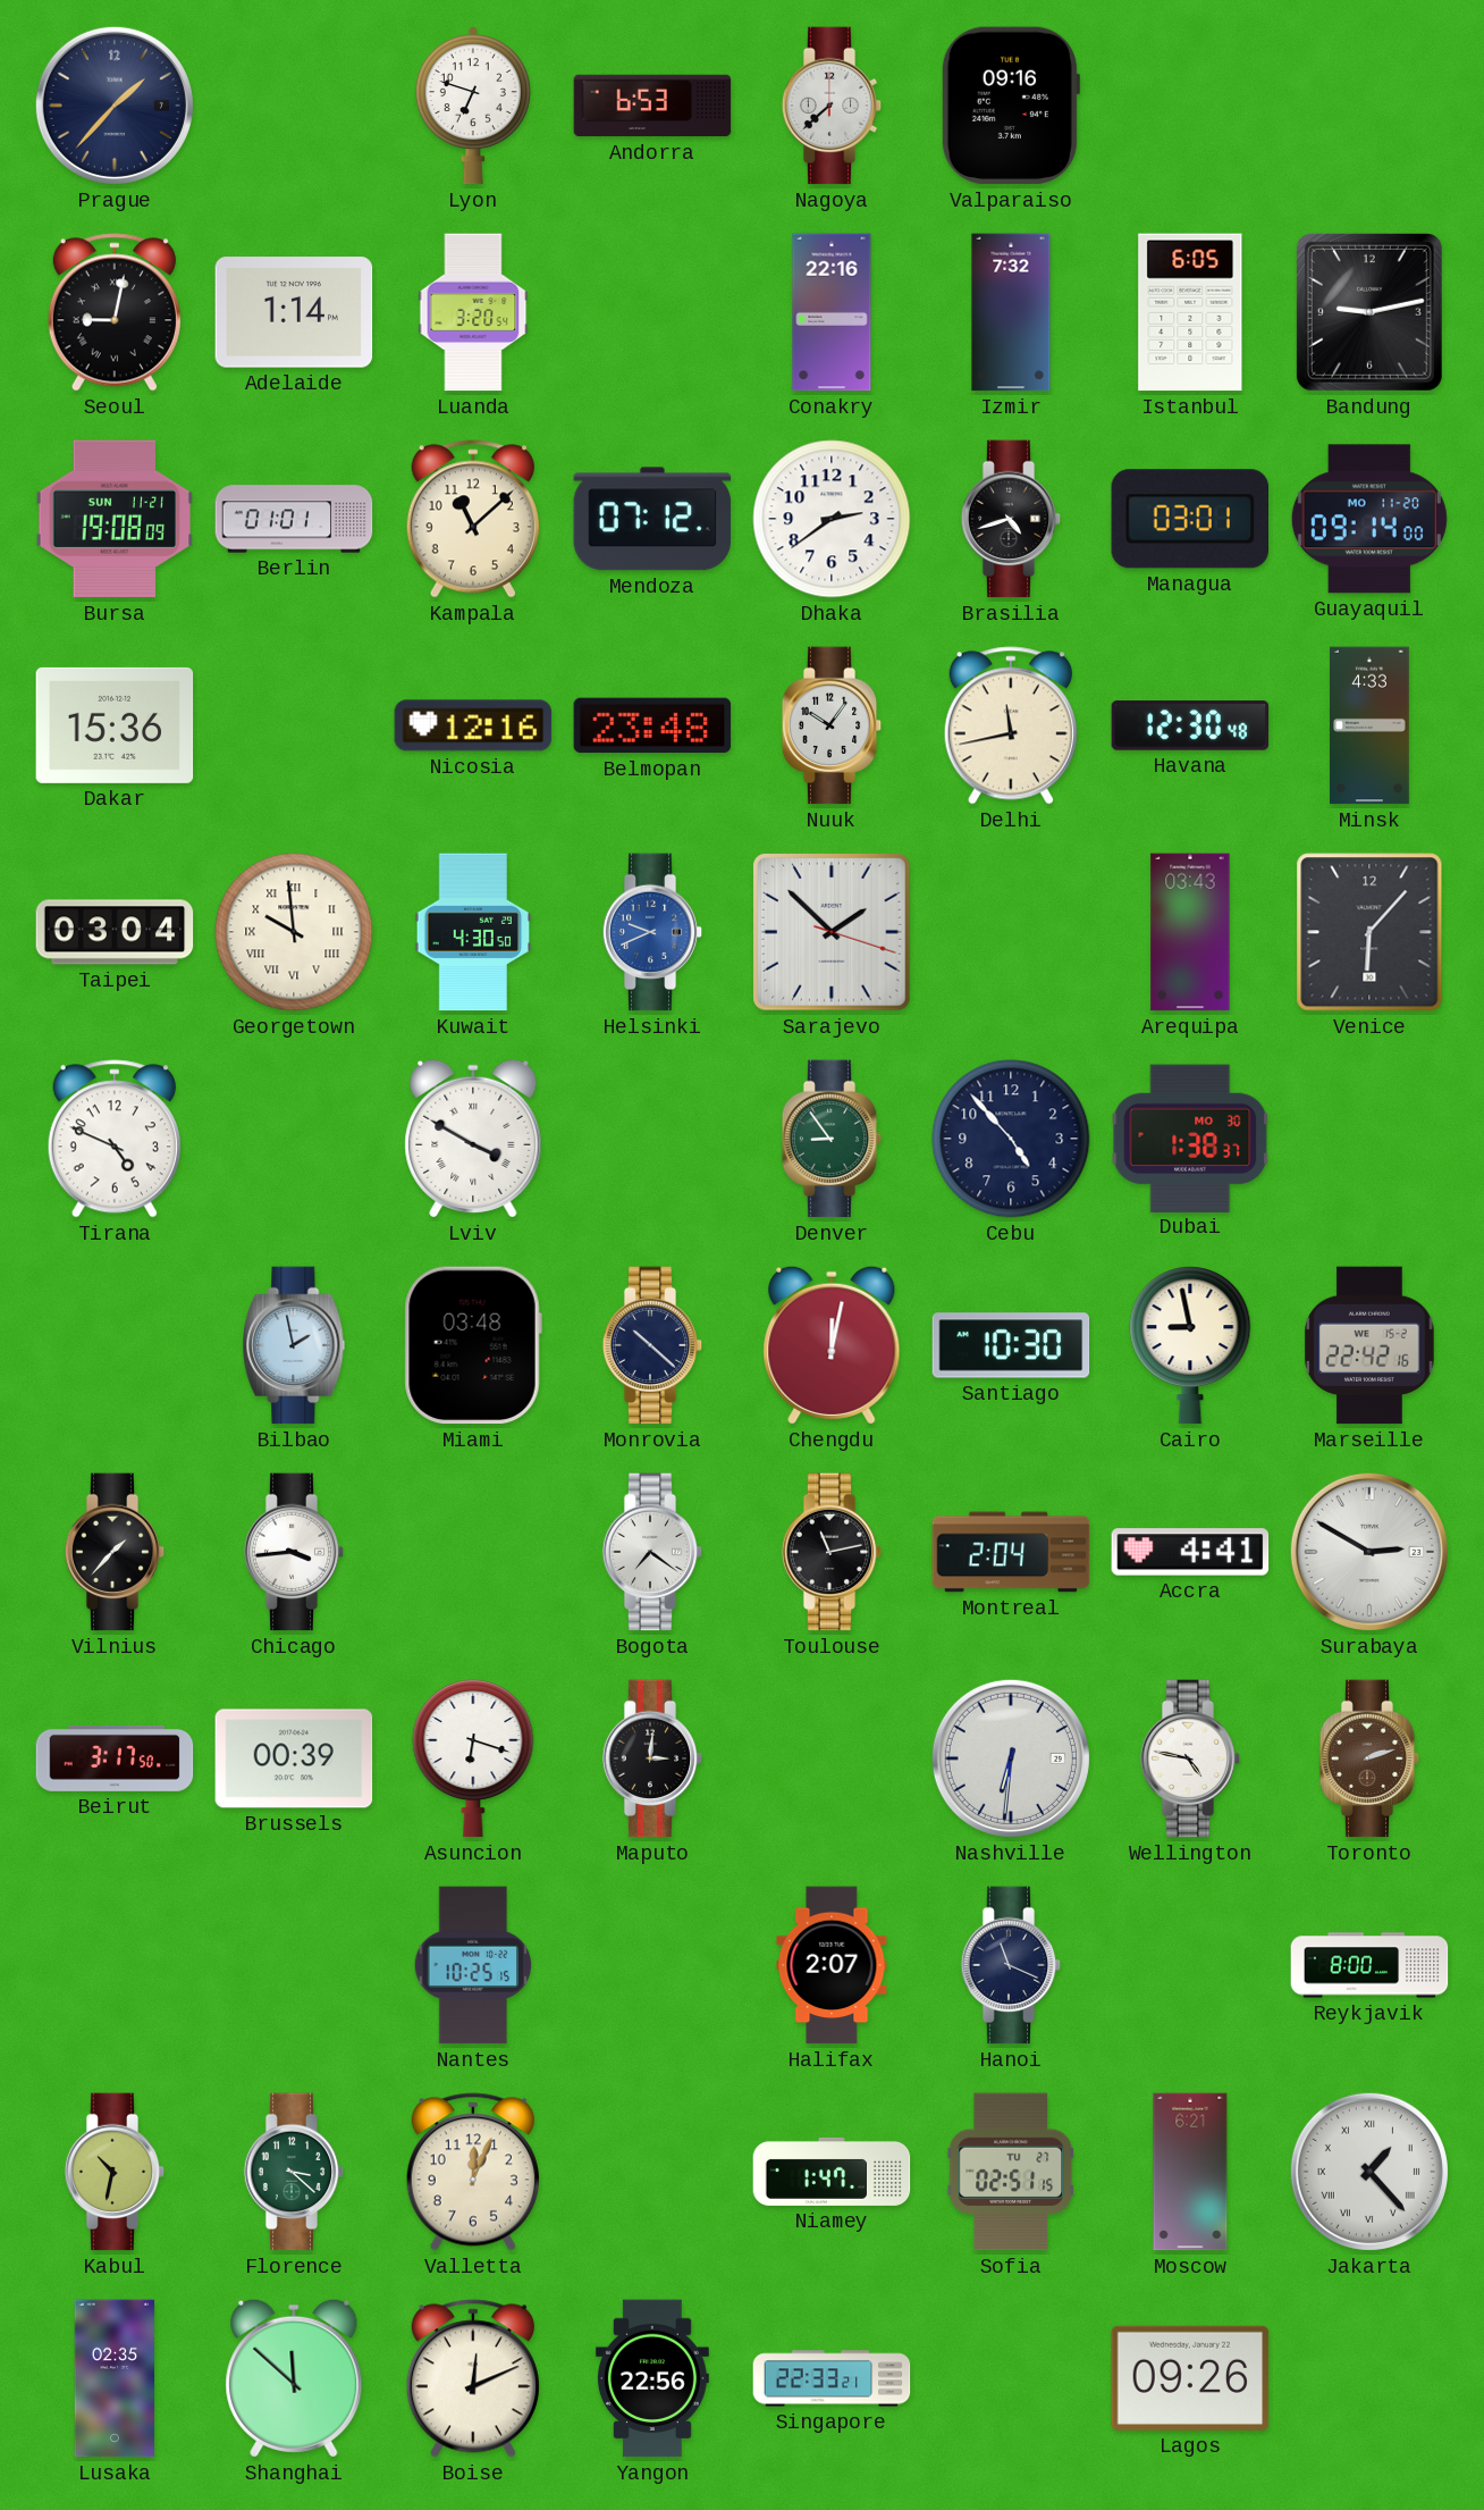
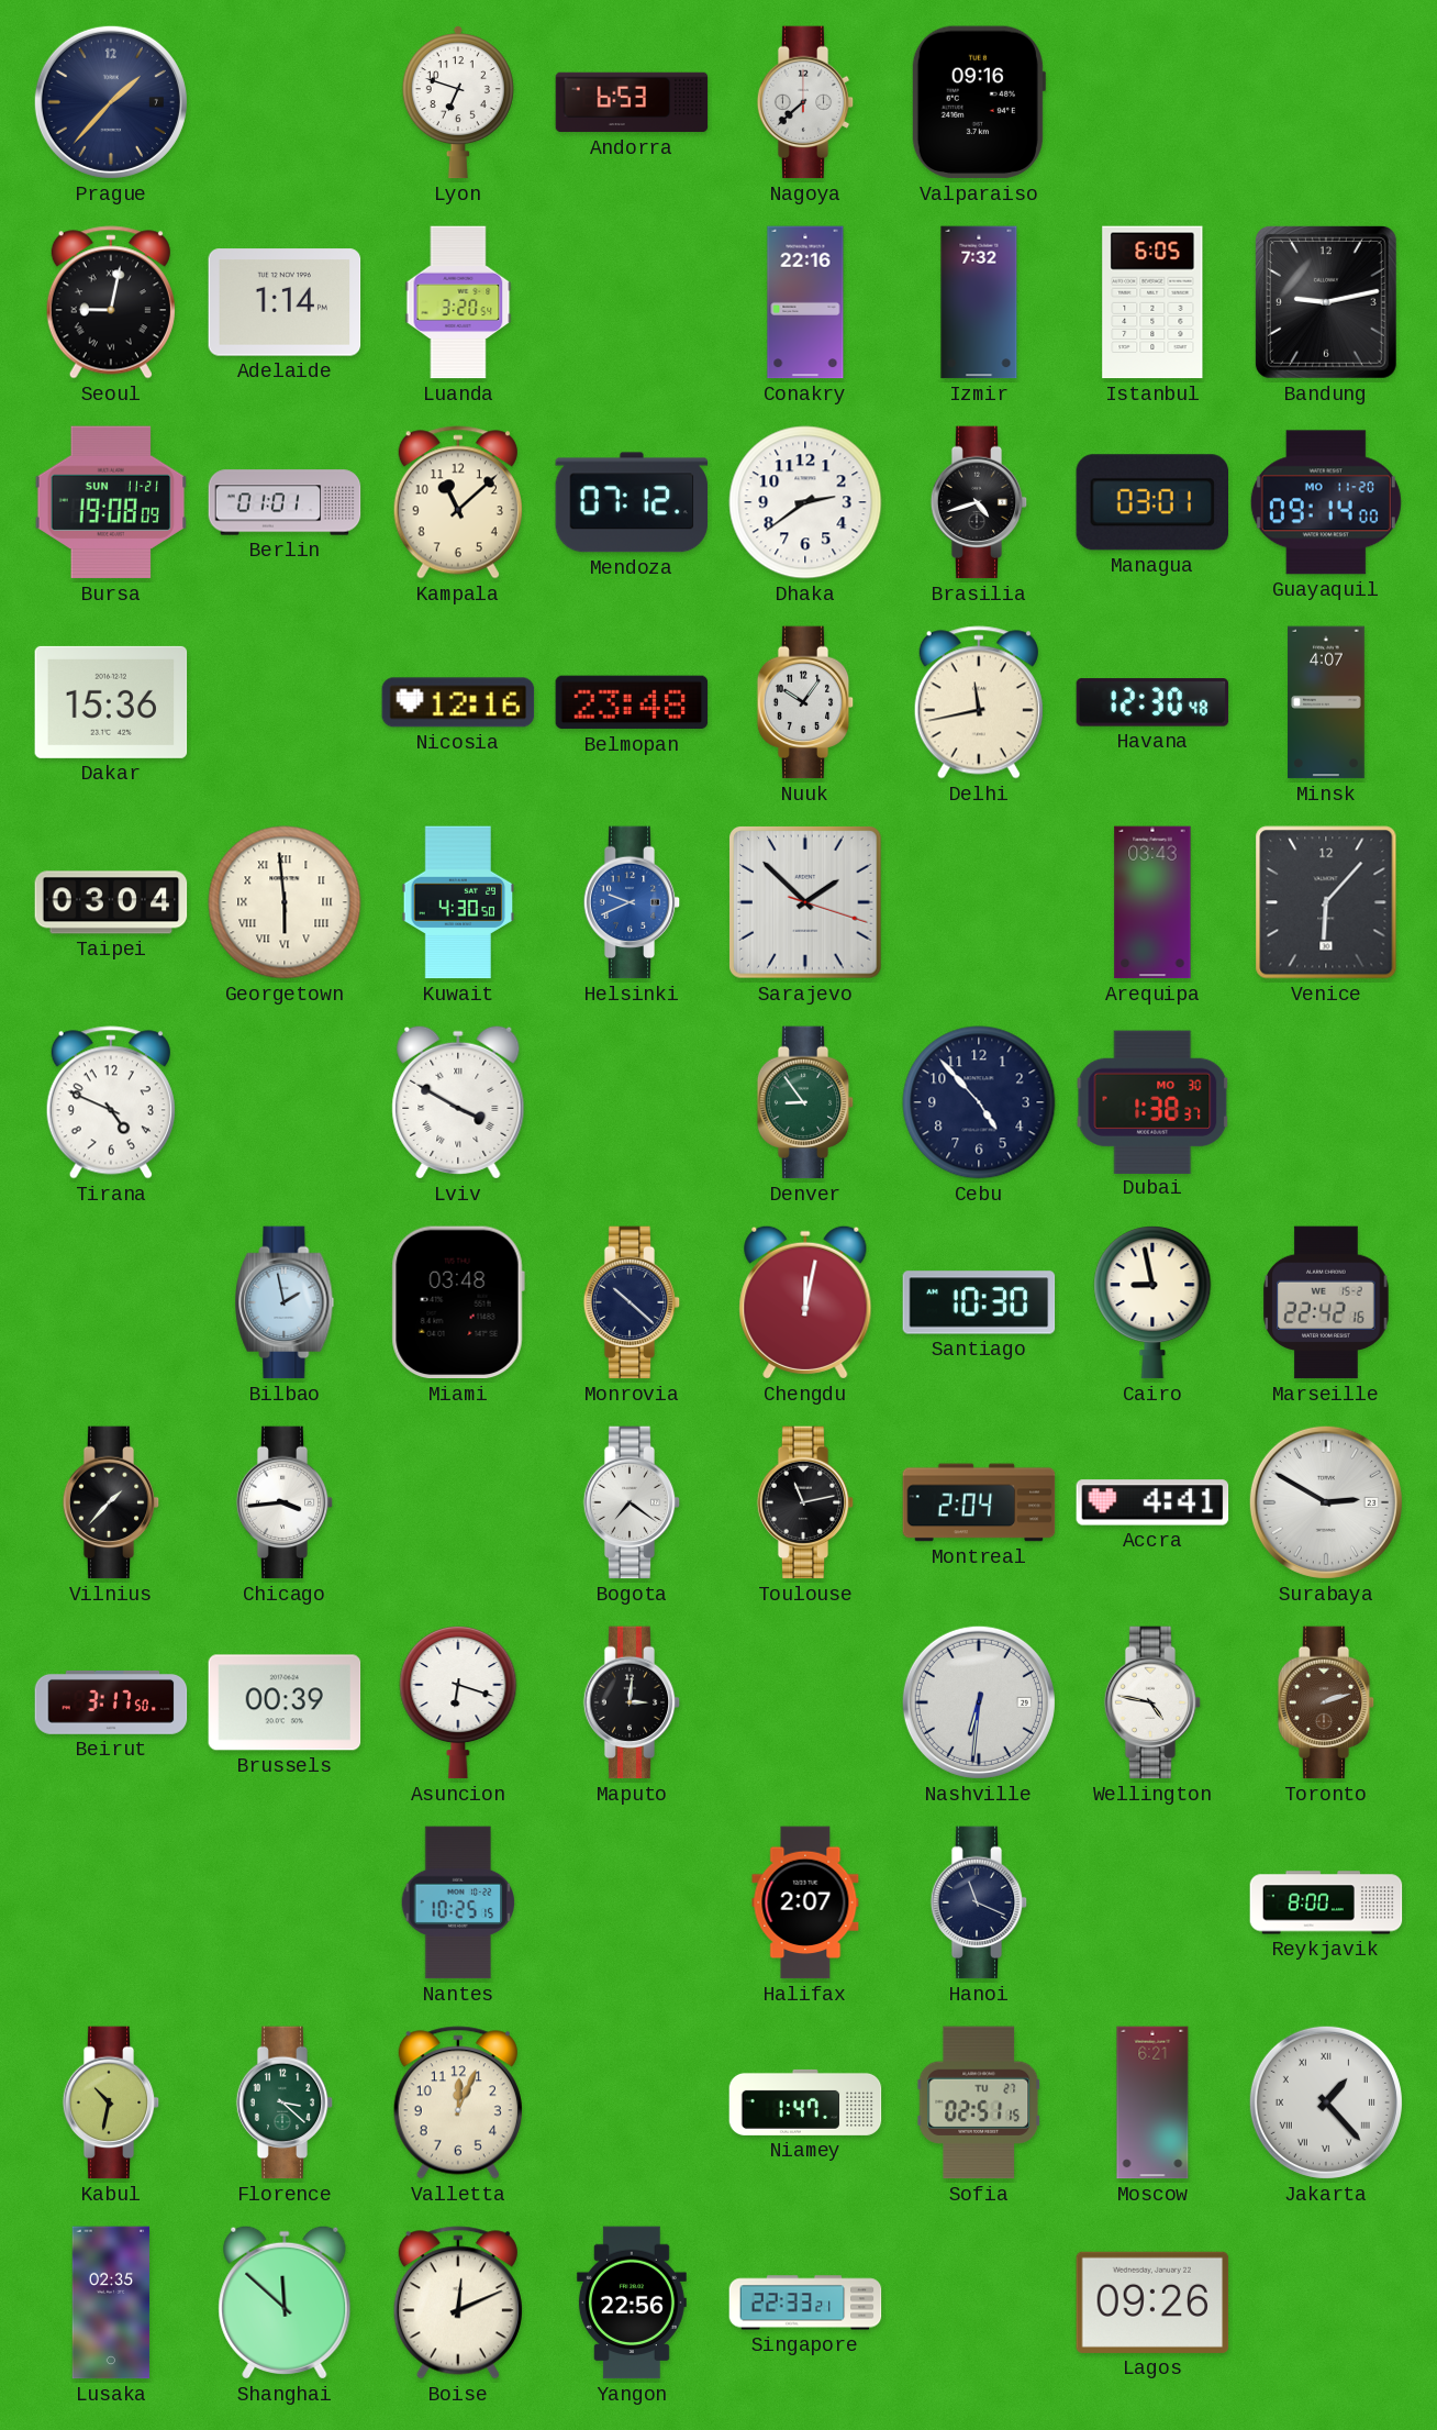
Minsk: 4:33 -> 4:07 (1327, 702)
Georgetown: 9:59 -> 5:59 (285, 902)
